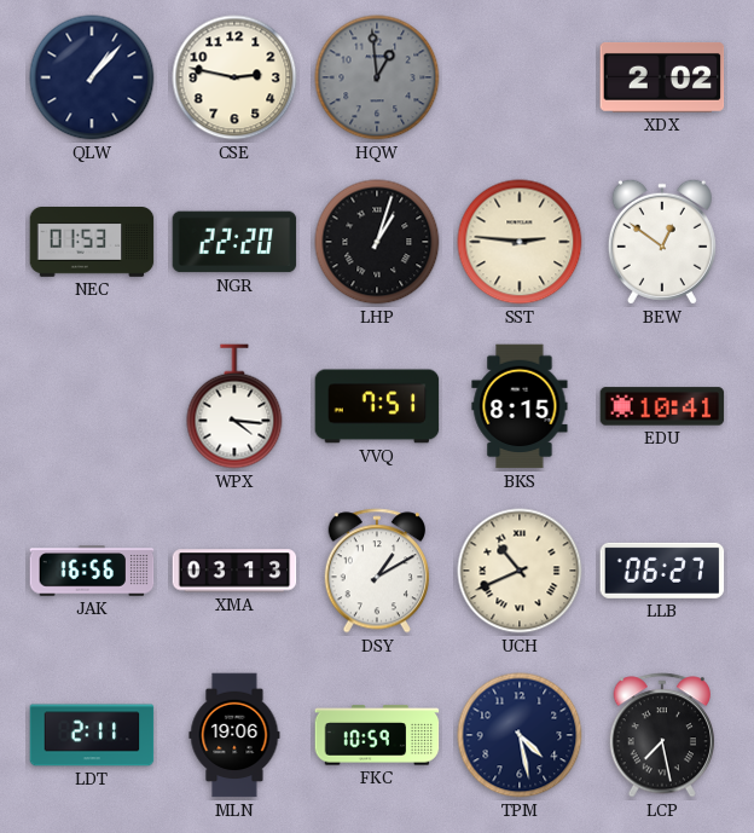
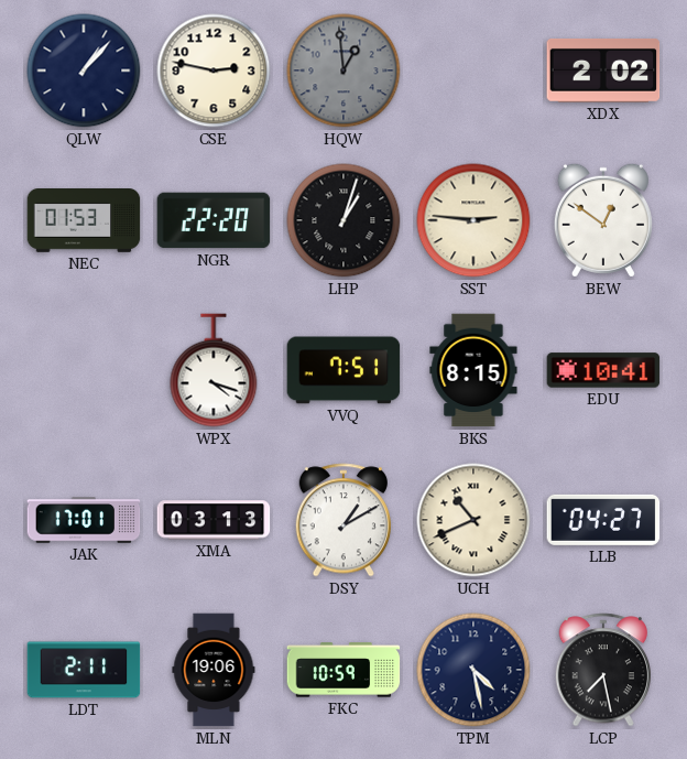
WPX: 4:16 -> 4:18 (214, 370)
JAK: 16:56 -> 17:01 (84, 520)
LLB: 06:27 -> 04:27 (603, 520)
